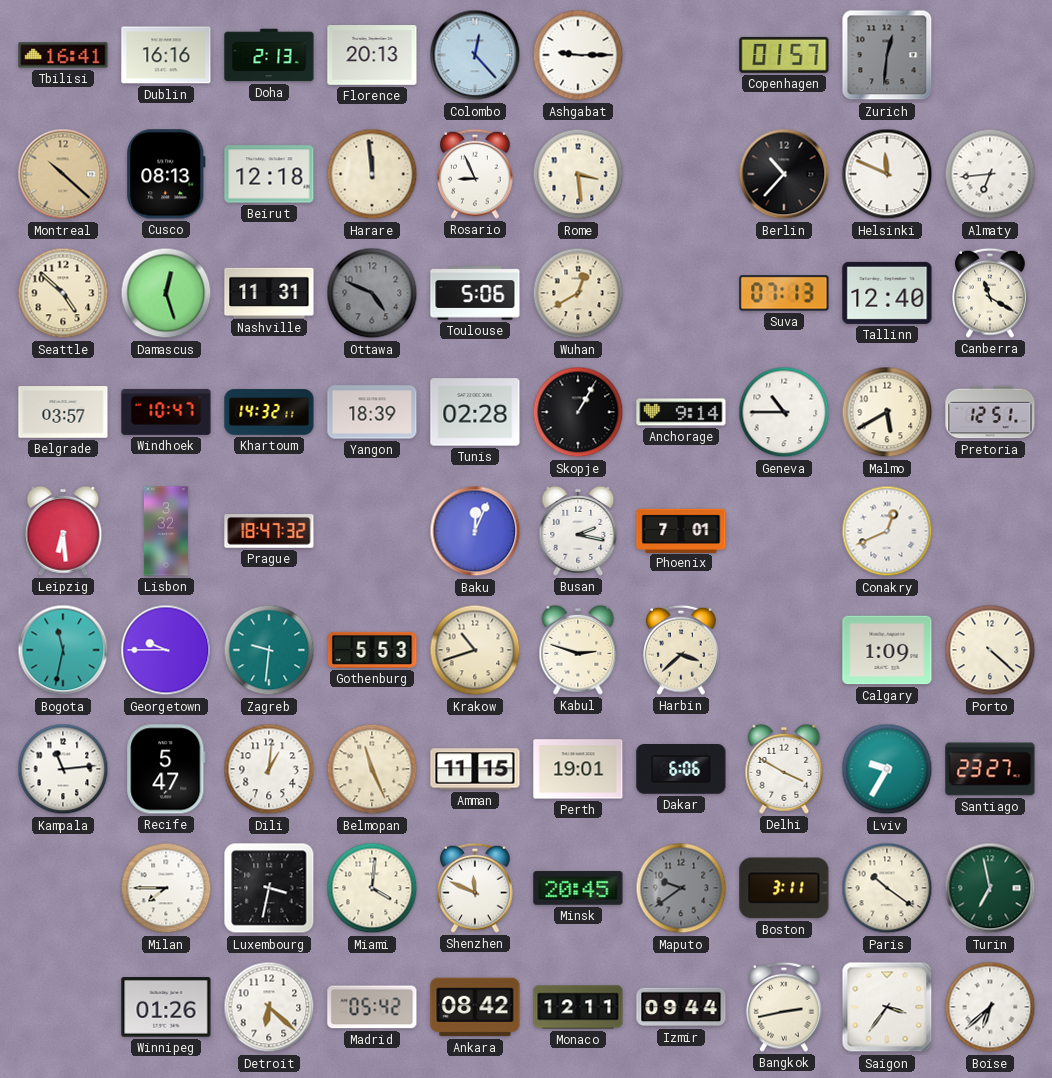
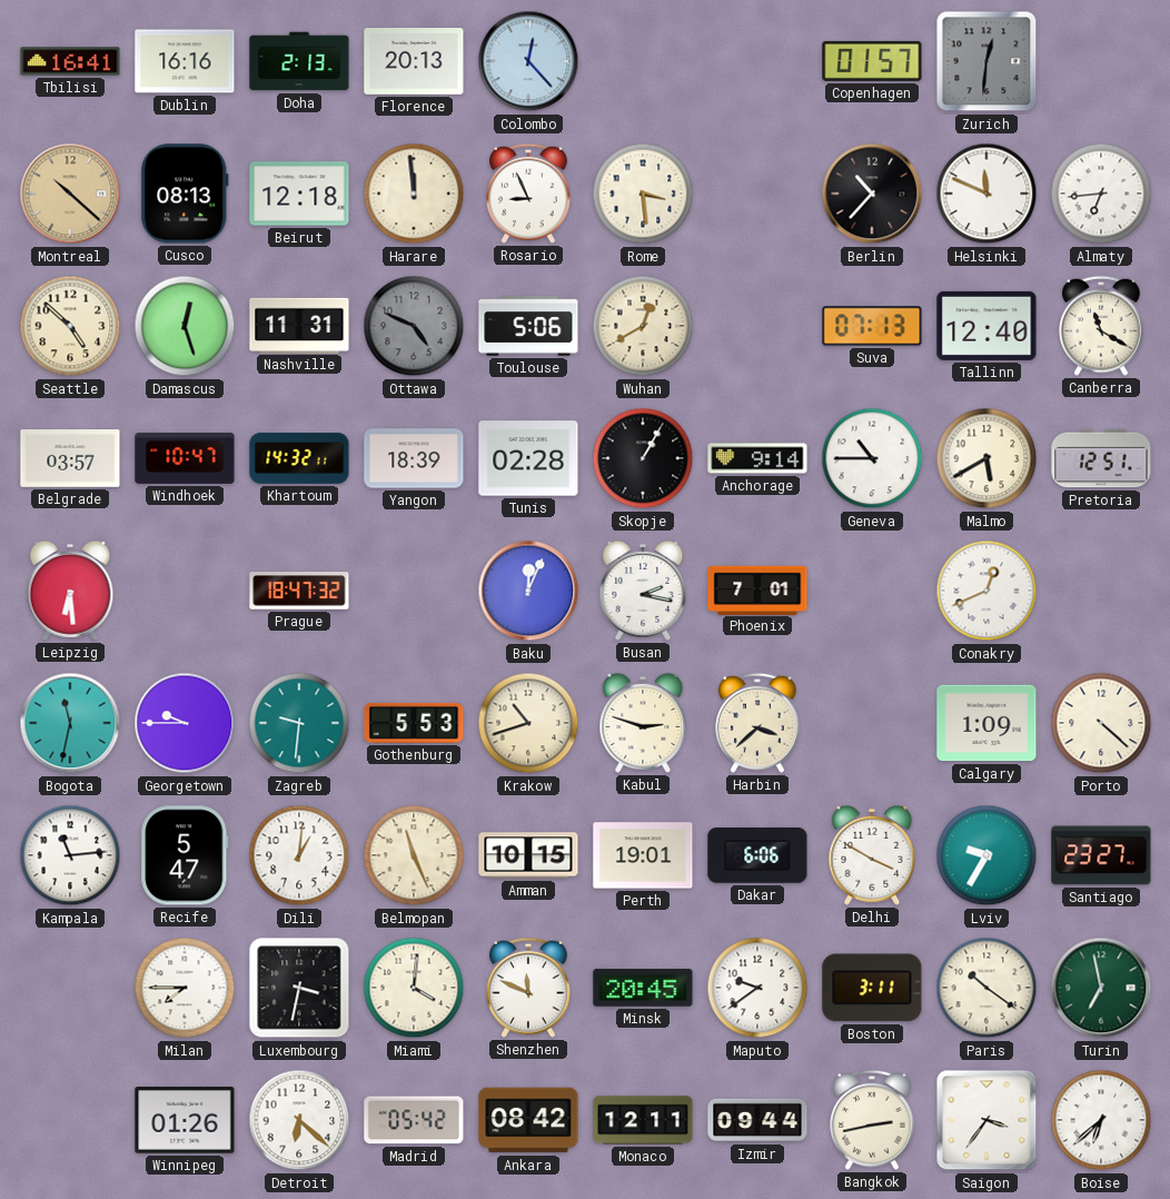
Ashgabat: 9:15 -> none (578, 55)
Lisbon: 3:32 -> none (166, 531)
Amman: 11:15 -> 10:15 (528, 855)
Maputo dial: grey -> white (757, 988)
